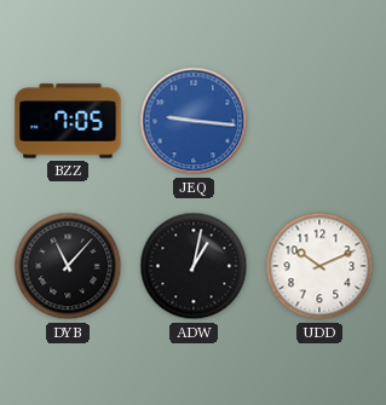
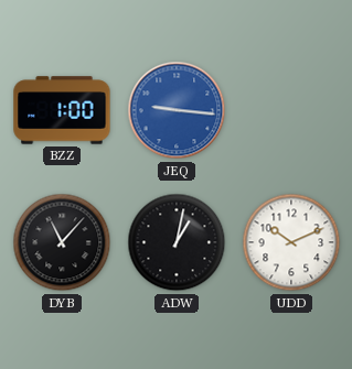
BZZ: 7:05 -> 1:00 (62, 110)
